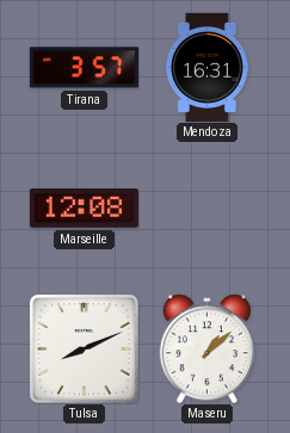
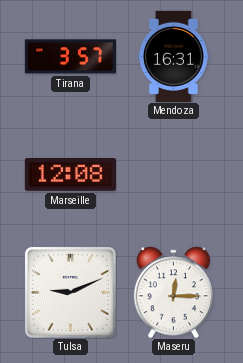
Tulsa: 8:11 -> 9:11 (70, 292)
Maseru: 1:08 -> 12:15 (173, 292)
